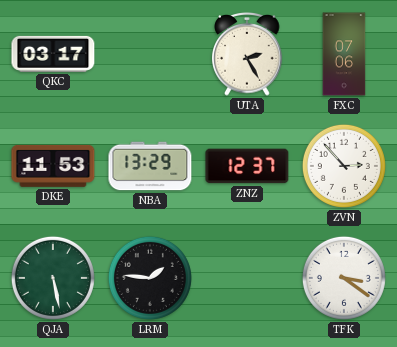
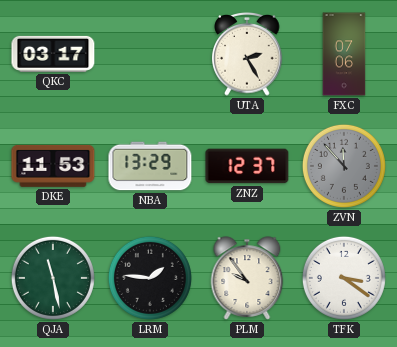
ZVN: 2:53 -> 11:53 (344, 166)
ZVN dial: white -> grey (344, 166)
QJA: 5:28 -> 11:28 (53, 278)
PLM: none -> 9:54 (247, 278)
